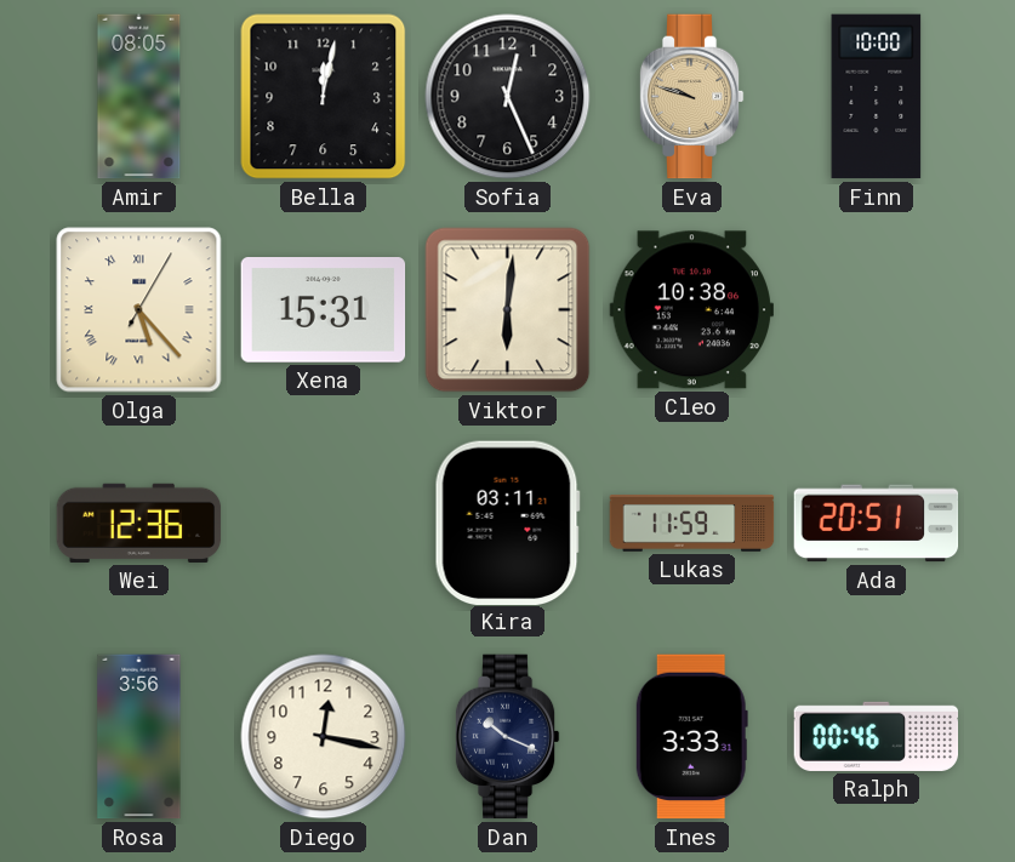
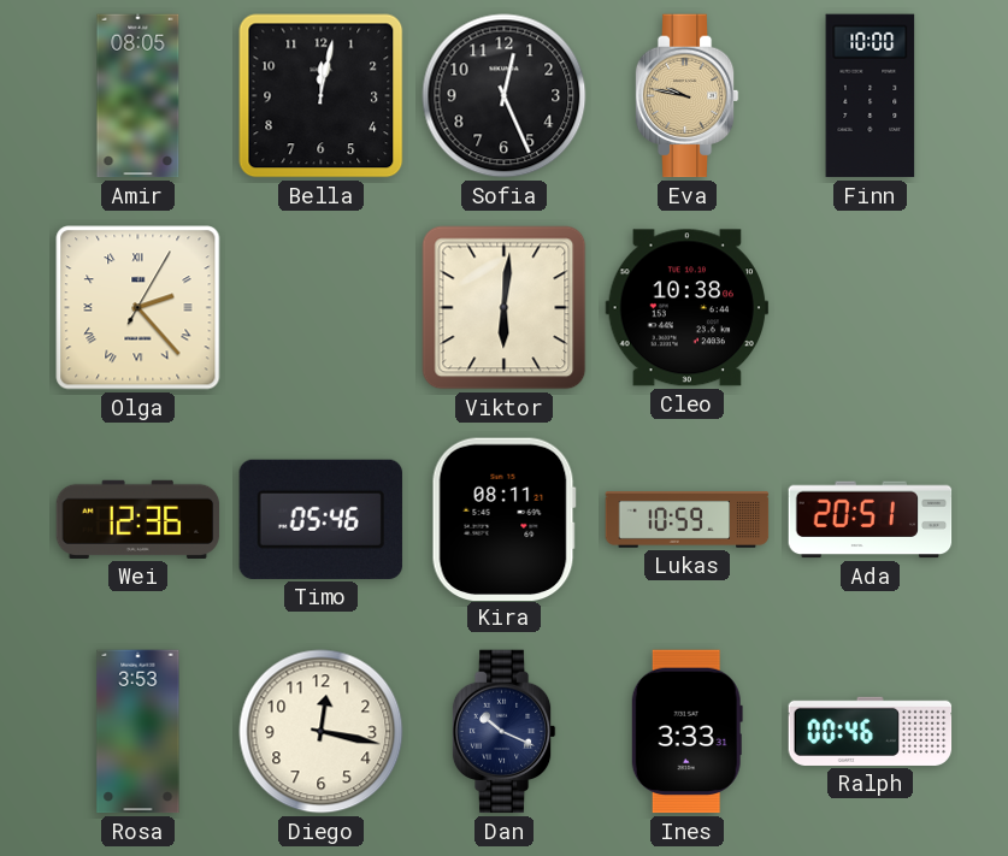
Eva: 9:48 -> 9:47 (686, 96)
Olga: 5:23 -> 2:23 (138, 308)
Xena: 15:31 -> none (324, 310)
Timo: none -> 05:46 (320, 519)
Kira: 03:11 -> 08:11 (503, 519)
Lukas: 11:59 -> 10:59 (688, 520)
Rosa: 3:56 -> 3:53 (138, 732)
